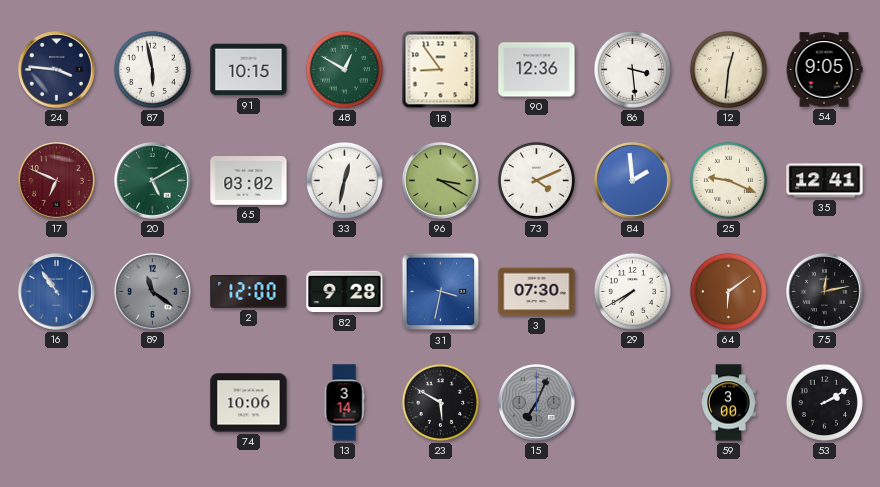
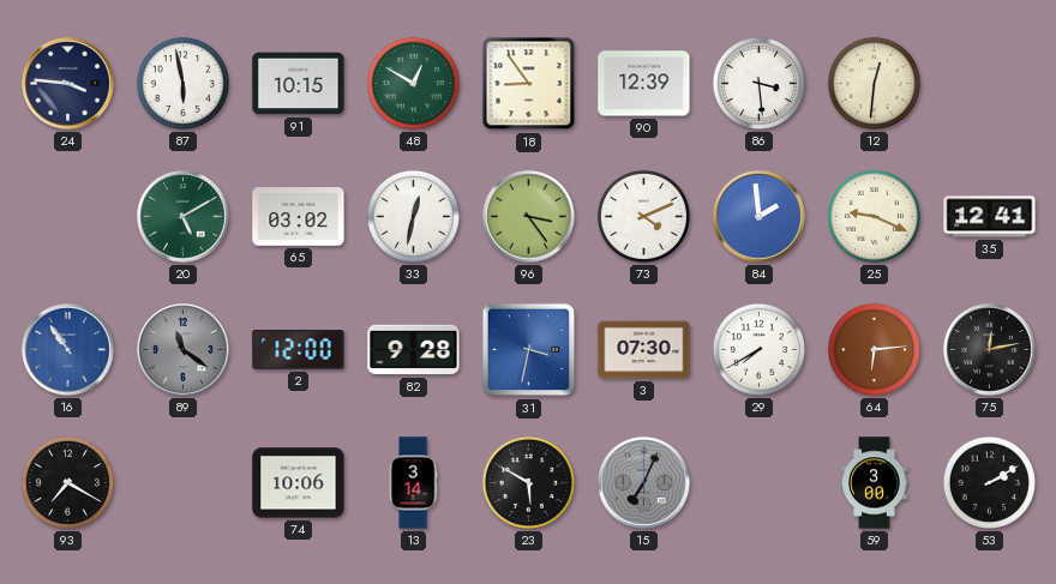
90: 12:36 -> 12:39 (644, 84)
54: 9:05 -> none (824, 70)
17: 6:49 -> none (57, 181)
96: 3:20 -> 3:24 (529, 217)
64: 6:09 -> 6:14 (874, 349)
93: none -> 7:20 (67, 482)
